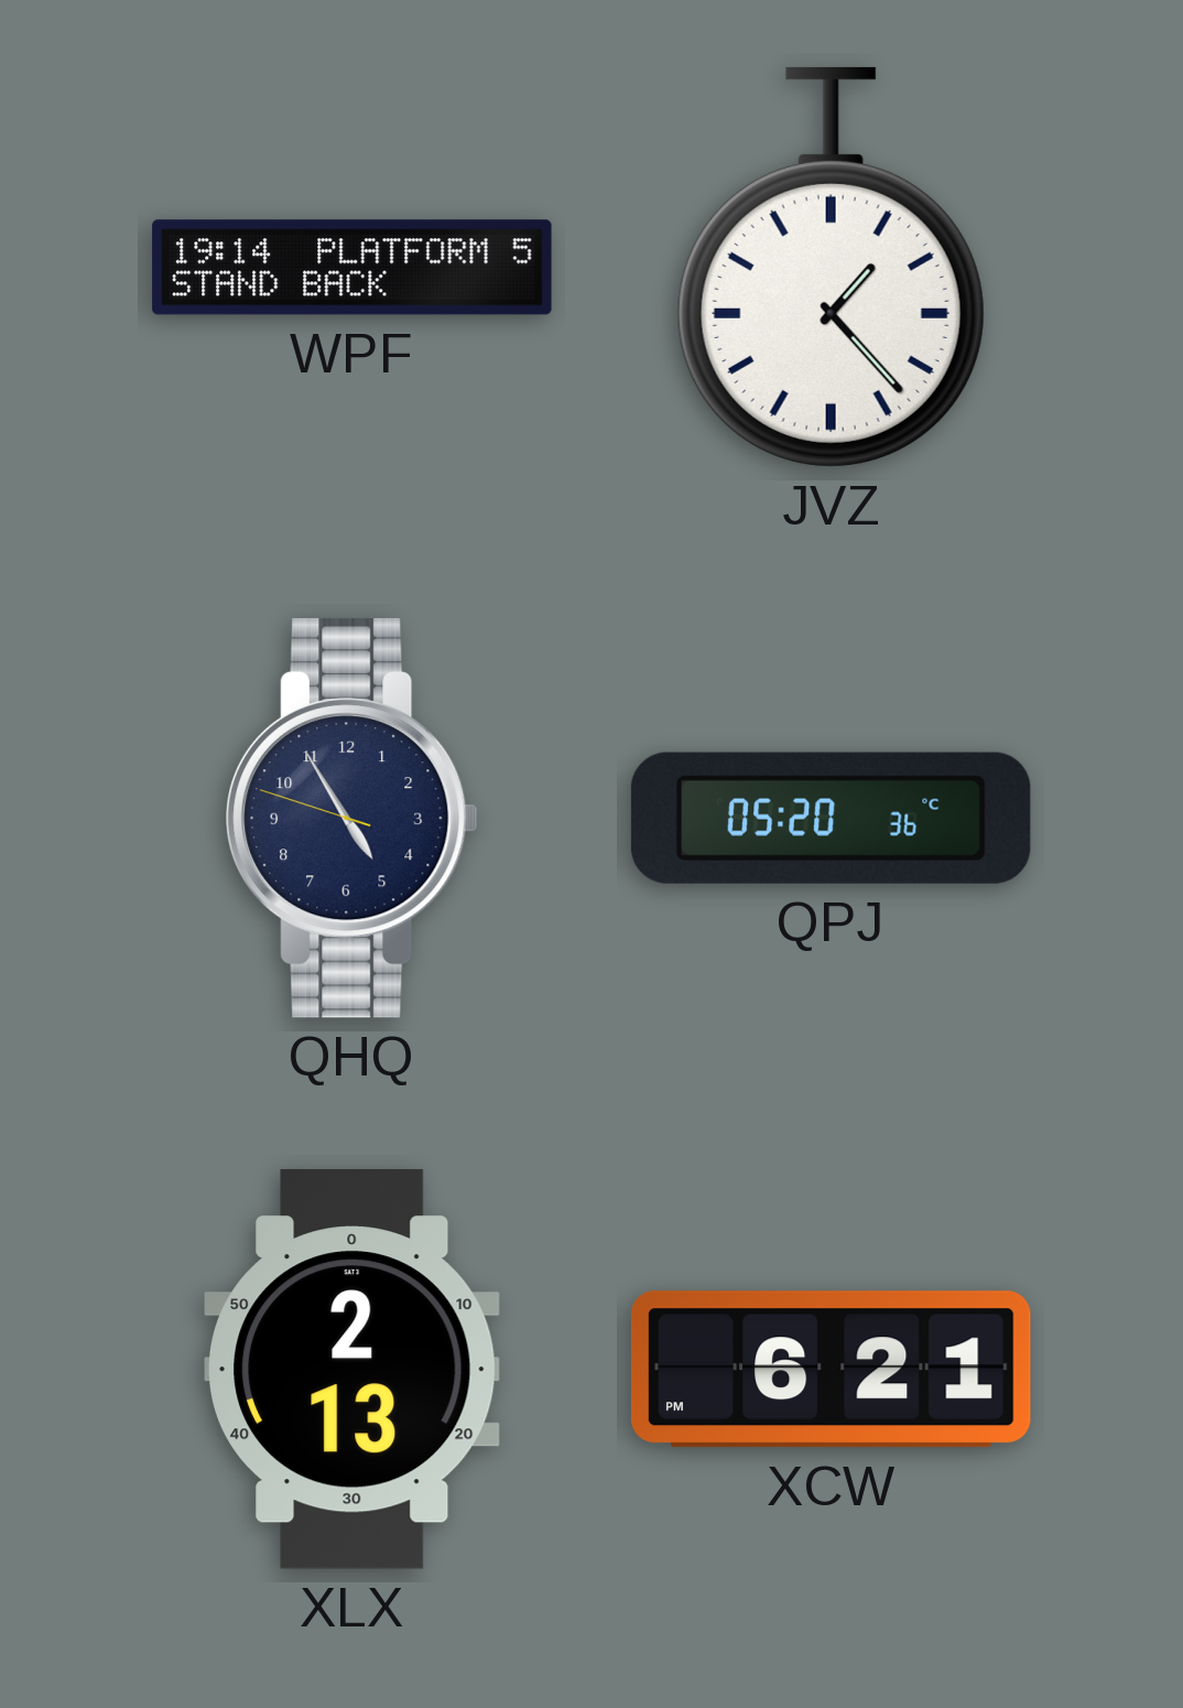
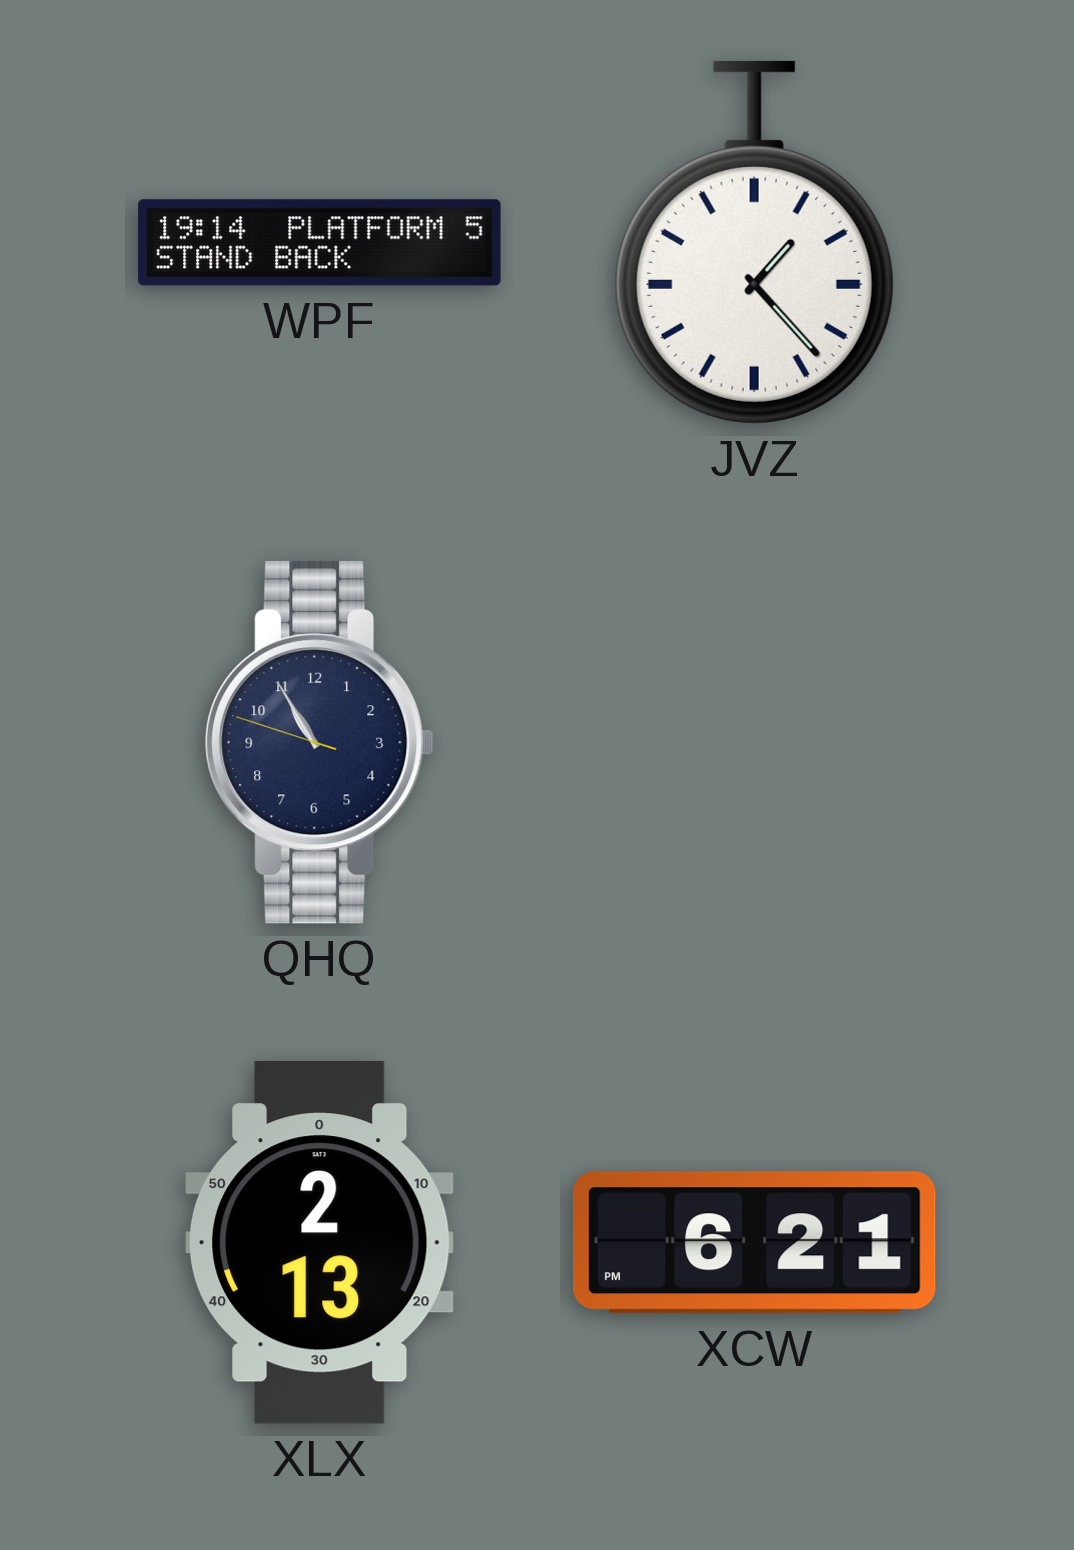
QHQ: 4:54 -> 10:54 (320, 742)
QPJ: 05:20 -> none (831, 818)
